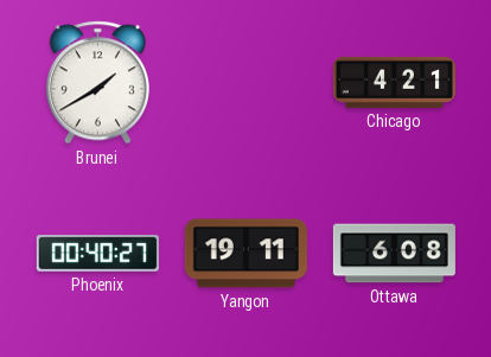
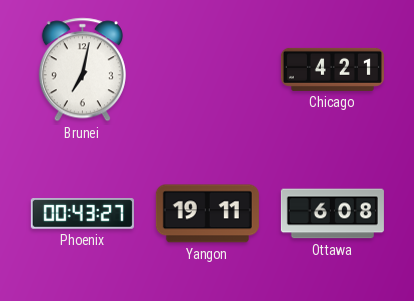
Brunei: 1:40 -> 7:02 (82, 70)
Phoenix: 00:40 -> 00:43 (82, 214)
